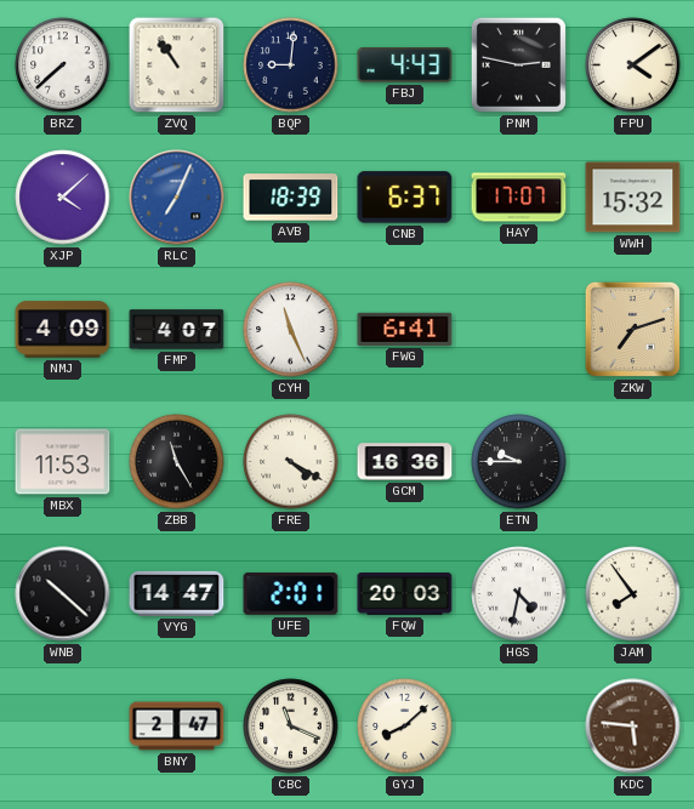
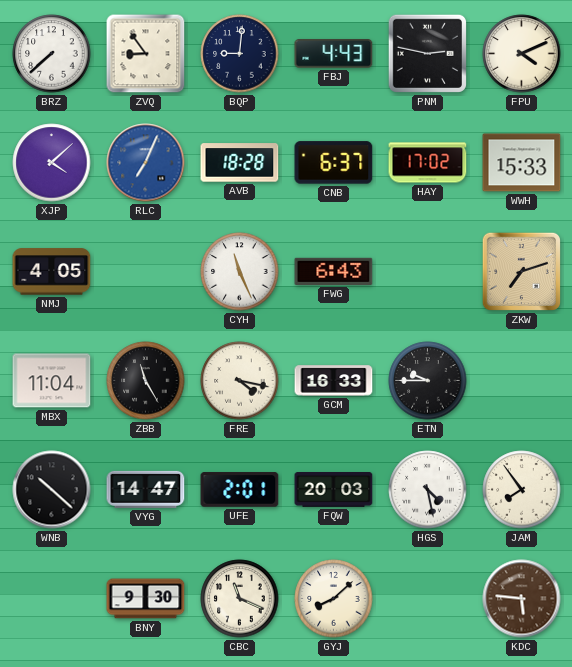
ZVQ: 10:54 -> 8:54 (146, 54)
FPU: 4:09 -> 4:11 (522, 54)
AVB: 18:39 -> 18:28 (240, 163)
HAY: 17:07 -> 17:02 (428, 163)
WWH: 15:32 -> 15:33 (522, 163)
NMJ: 4:09 -> 4:05 (52, 272)
FMP: 4:07 -> none (177, 330)
FWG: 6:41 -> 6:43 (334, 271)
MBX: 11:53 -> 11:04 (52, 381)
FRE: 4:20 -> 4:17 (240, 381)
GCM: 16:36 -> 16:33 (334, 381)
HGS: 4:32 -> 4:28 (428, 490)
BNY: 2:47 -> 9:30 (146, 599)
